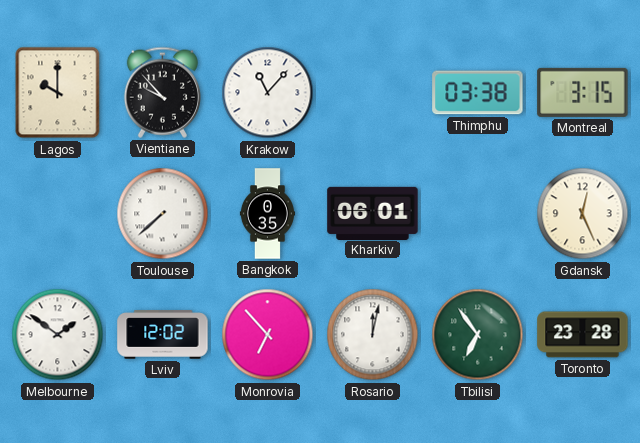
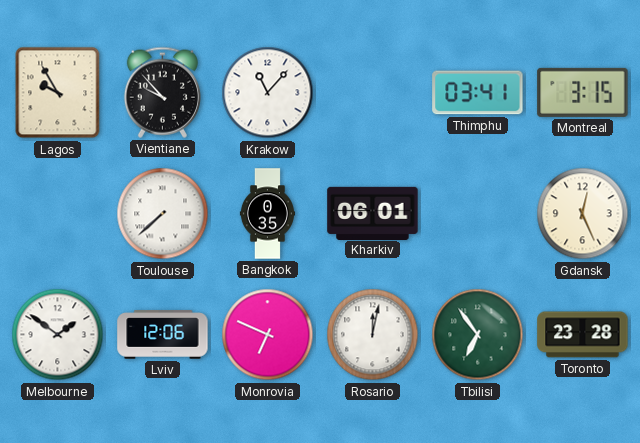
Lagos: 10:00 -> 9:55 (58, 93)
Thimphu: 03:38 -> 03:41 (478, 93)
Lviv: 12:02 -> 12:06 (163, 335)
Monrovia: 6:53 -> 6:49 (268, 335)
